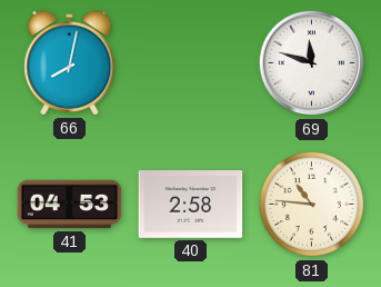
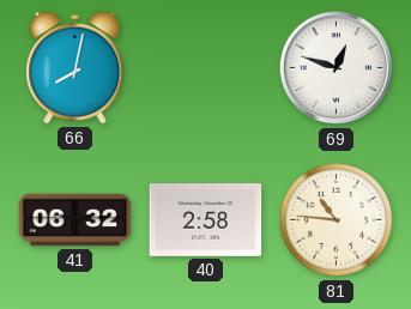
69: 11:48 -> 12:48 (337, 68)
41: 04:53 -> 06:32 (75, 220)
